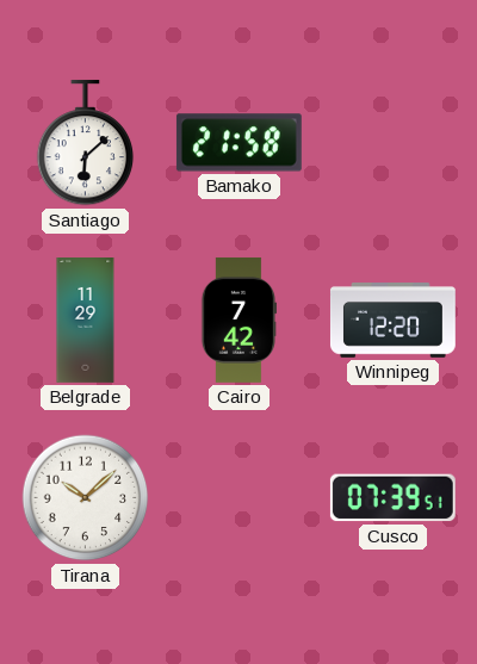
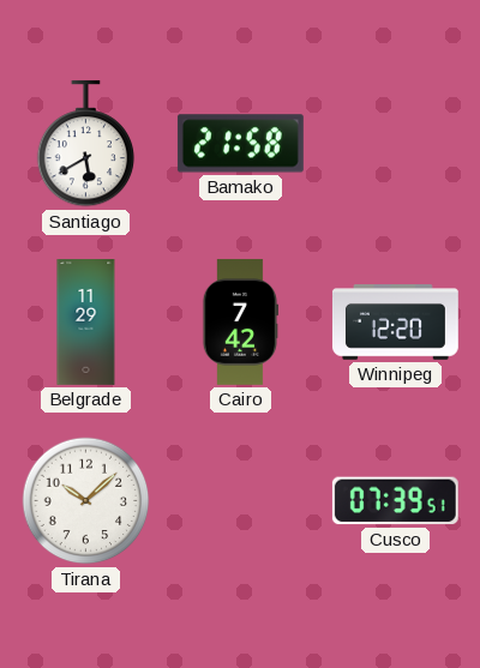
Santiago: 6:08 -> 5:40 (86, 144)
